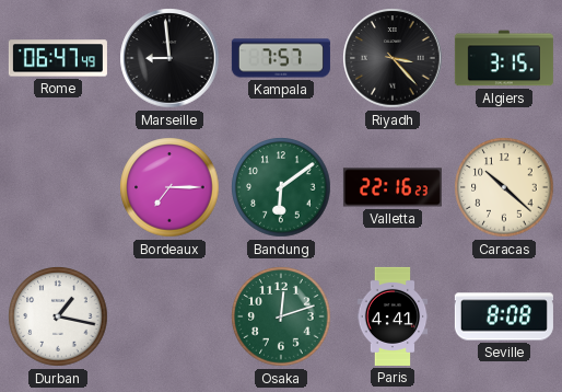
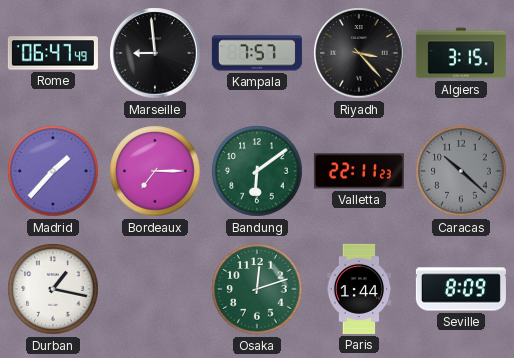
Madrid: none -> 1:37 (53, 171)
Valletta: 22:16 -> 22:11 (359, 171)
Caracas dial: cream -> grey (461, 171)
Paris: 4:41 -> 1:44 (359, 289)
Seville: 8:08 -> 8:09 (461, 289)
